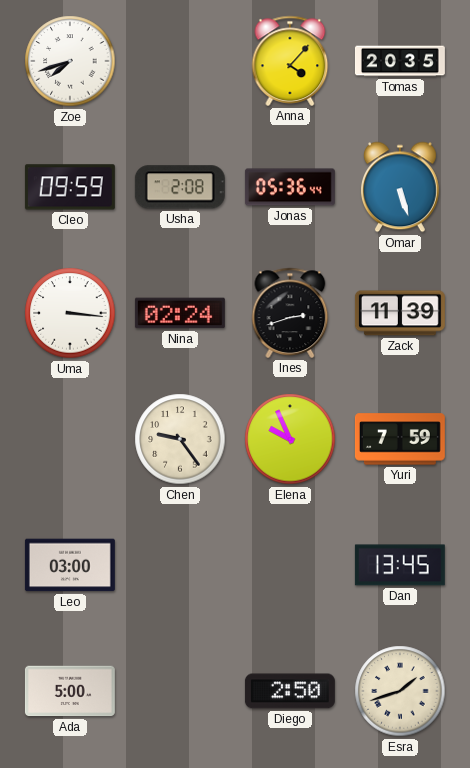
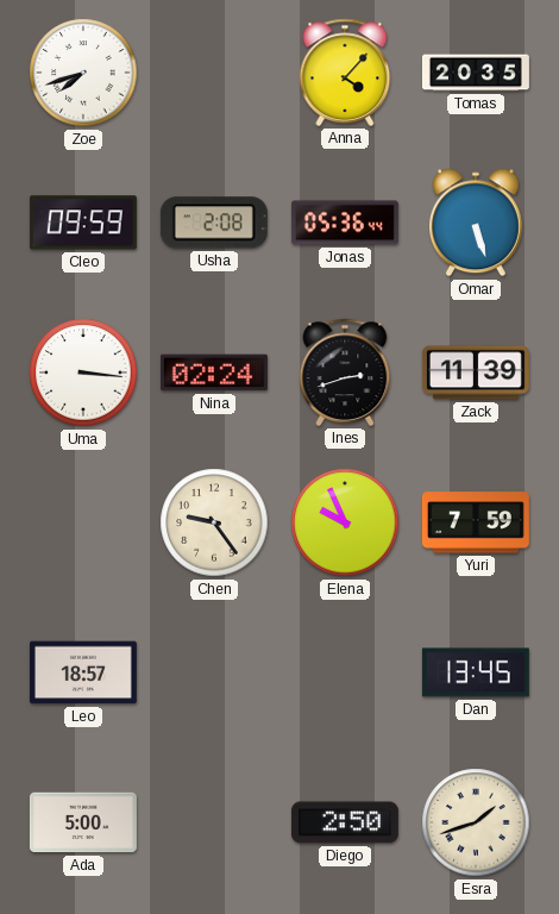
Leo: 03:00 -> 18:57 (83, 672)
